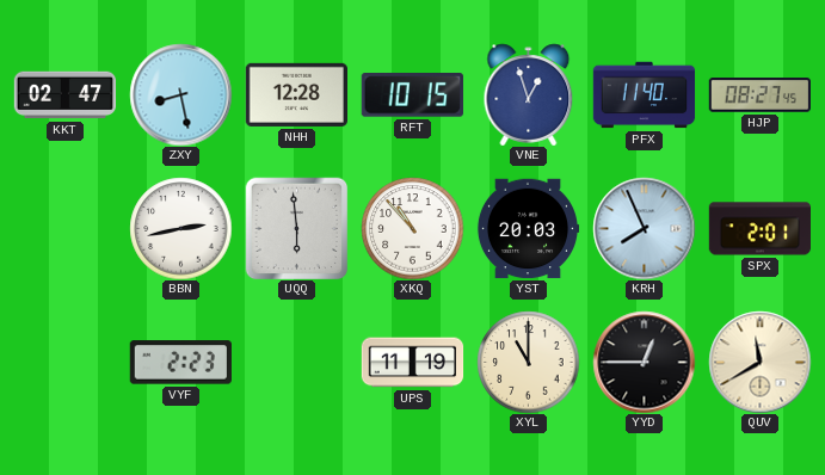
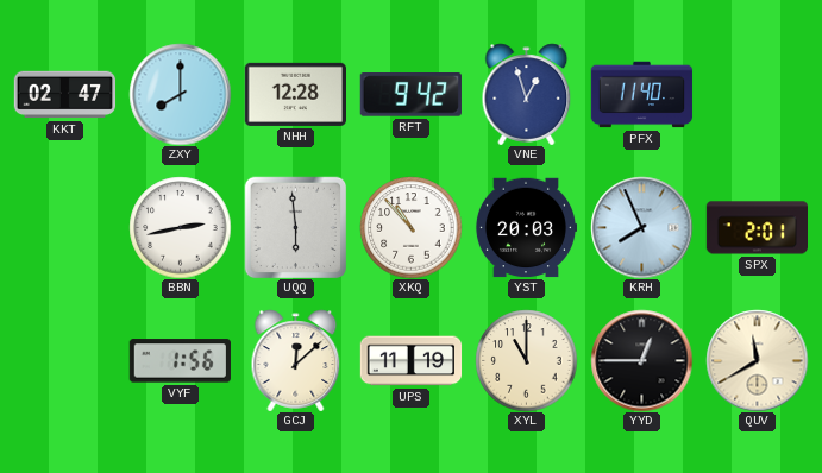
ZXY: 8:28 -> 8:00 (180, 94)
RFT: 10:15 -> 9:42 (410, 95)
HJP: 08:27 -> none (759, 95)
VYF: 2:23 -> 1:56 (180, 361)
GCJ: none -> 12:08 (296, 360)
